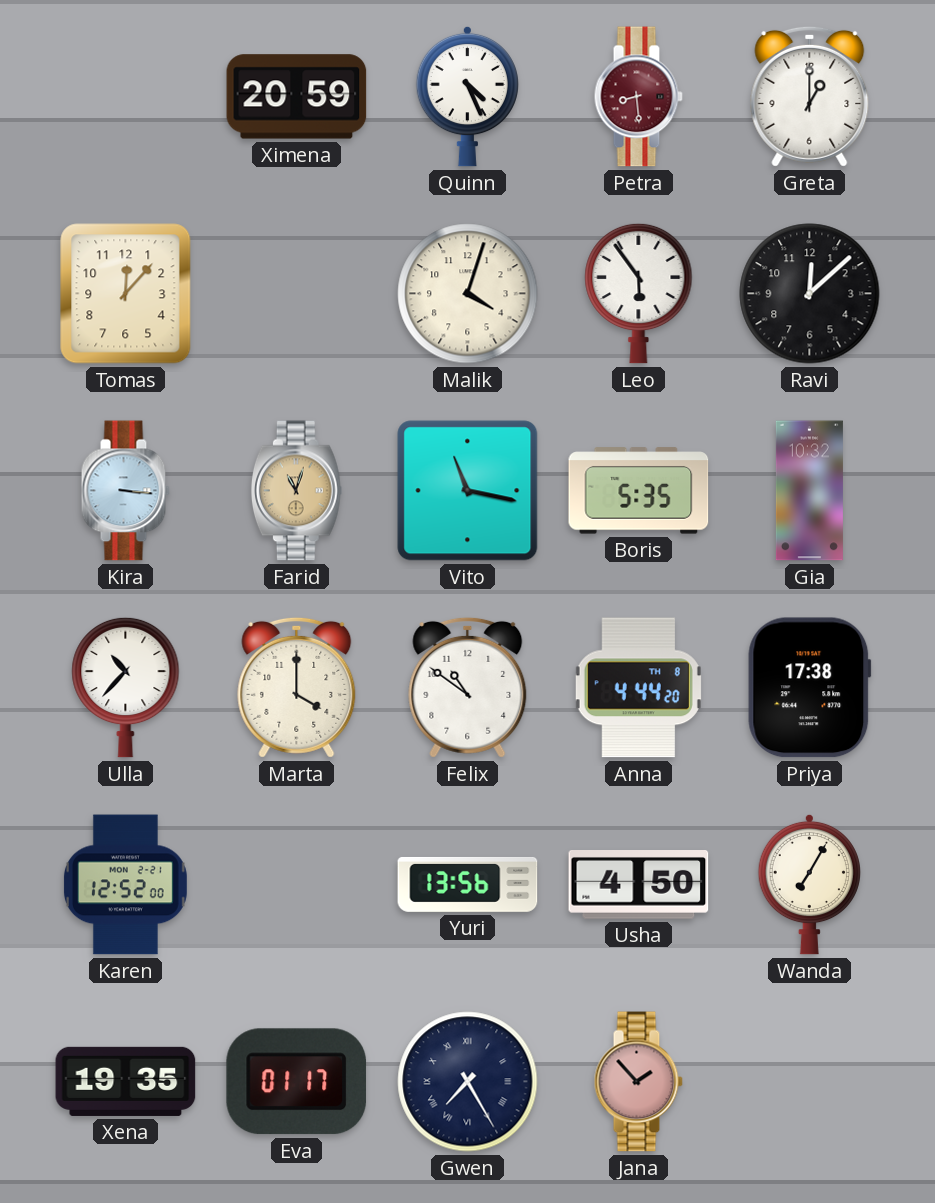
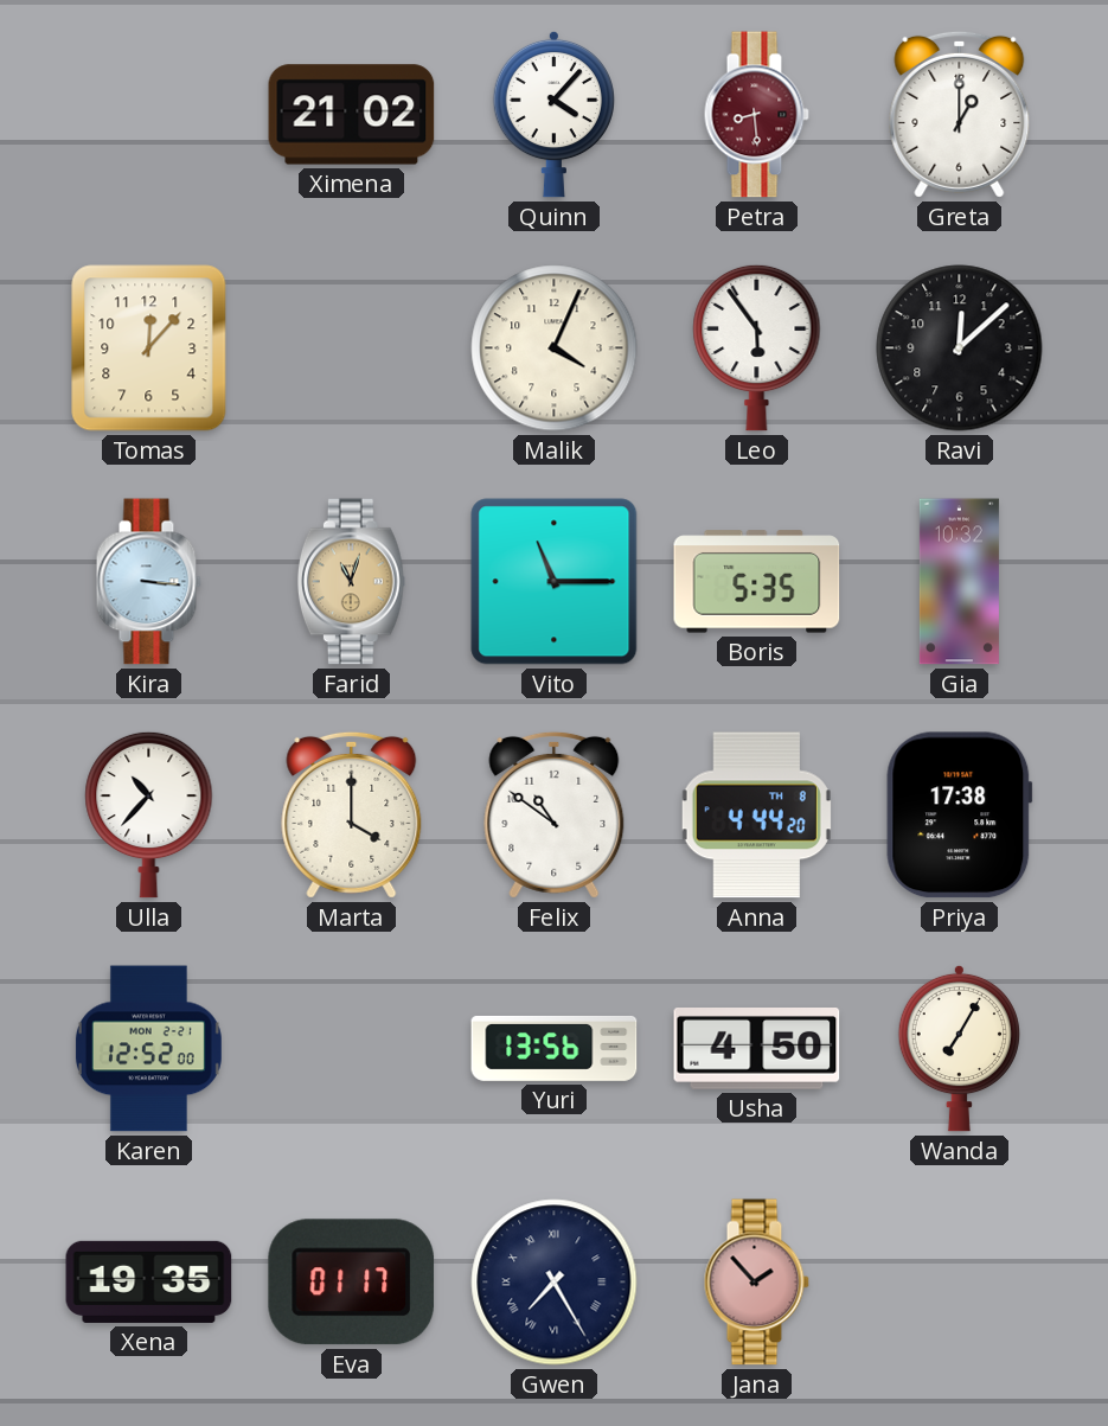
Ximena: 20:59 -> 21:02 (352, 115)
Quinn: 4:26 -> 4:07 (553, 114)
Malik: 4:03 -> 4:04 (555, 348)
Vito: 11:17 -> 11:15 (555, 582)
